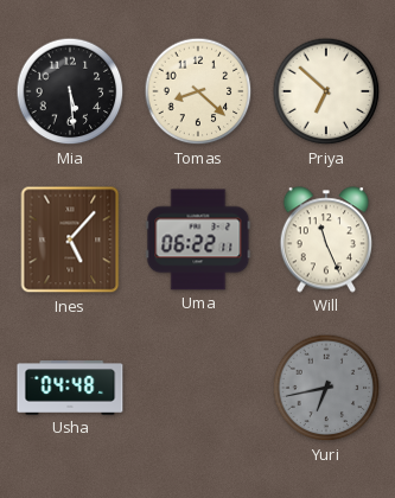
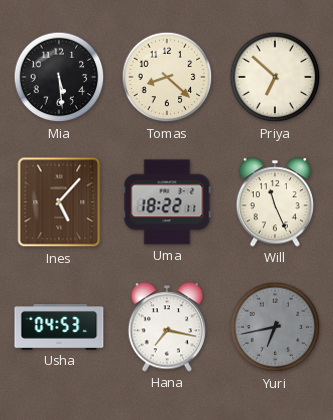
Uma: 06:22 -> 18:22 (167, 202)
Usha: 04:48 -> 04:53 (59, 328)
Hana: none -> 7:17 (167, 327)
